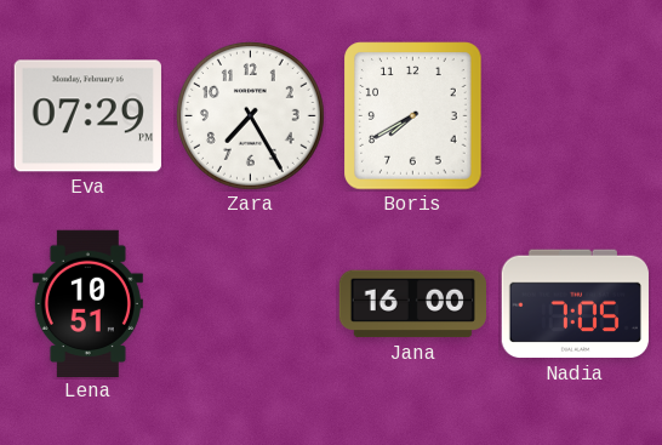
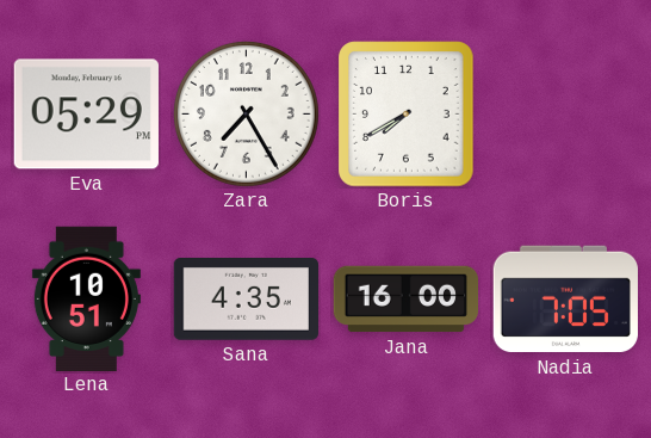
Eva: 07:29 -> 05:29 (86, 115)
Sana: none -> 4:35 (246, 300)
